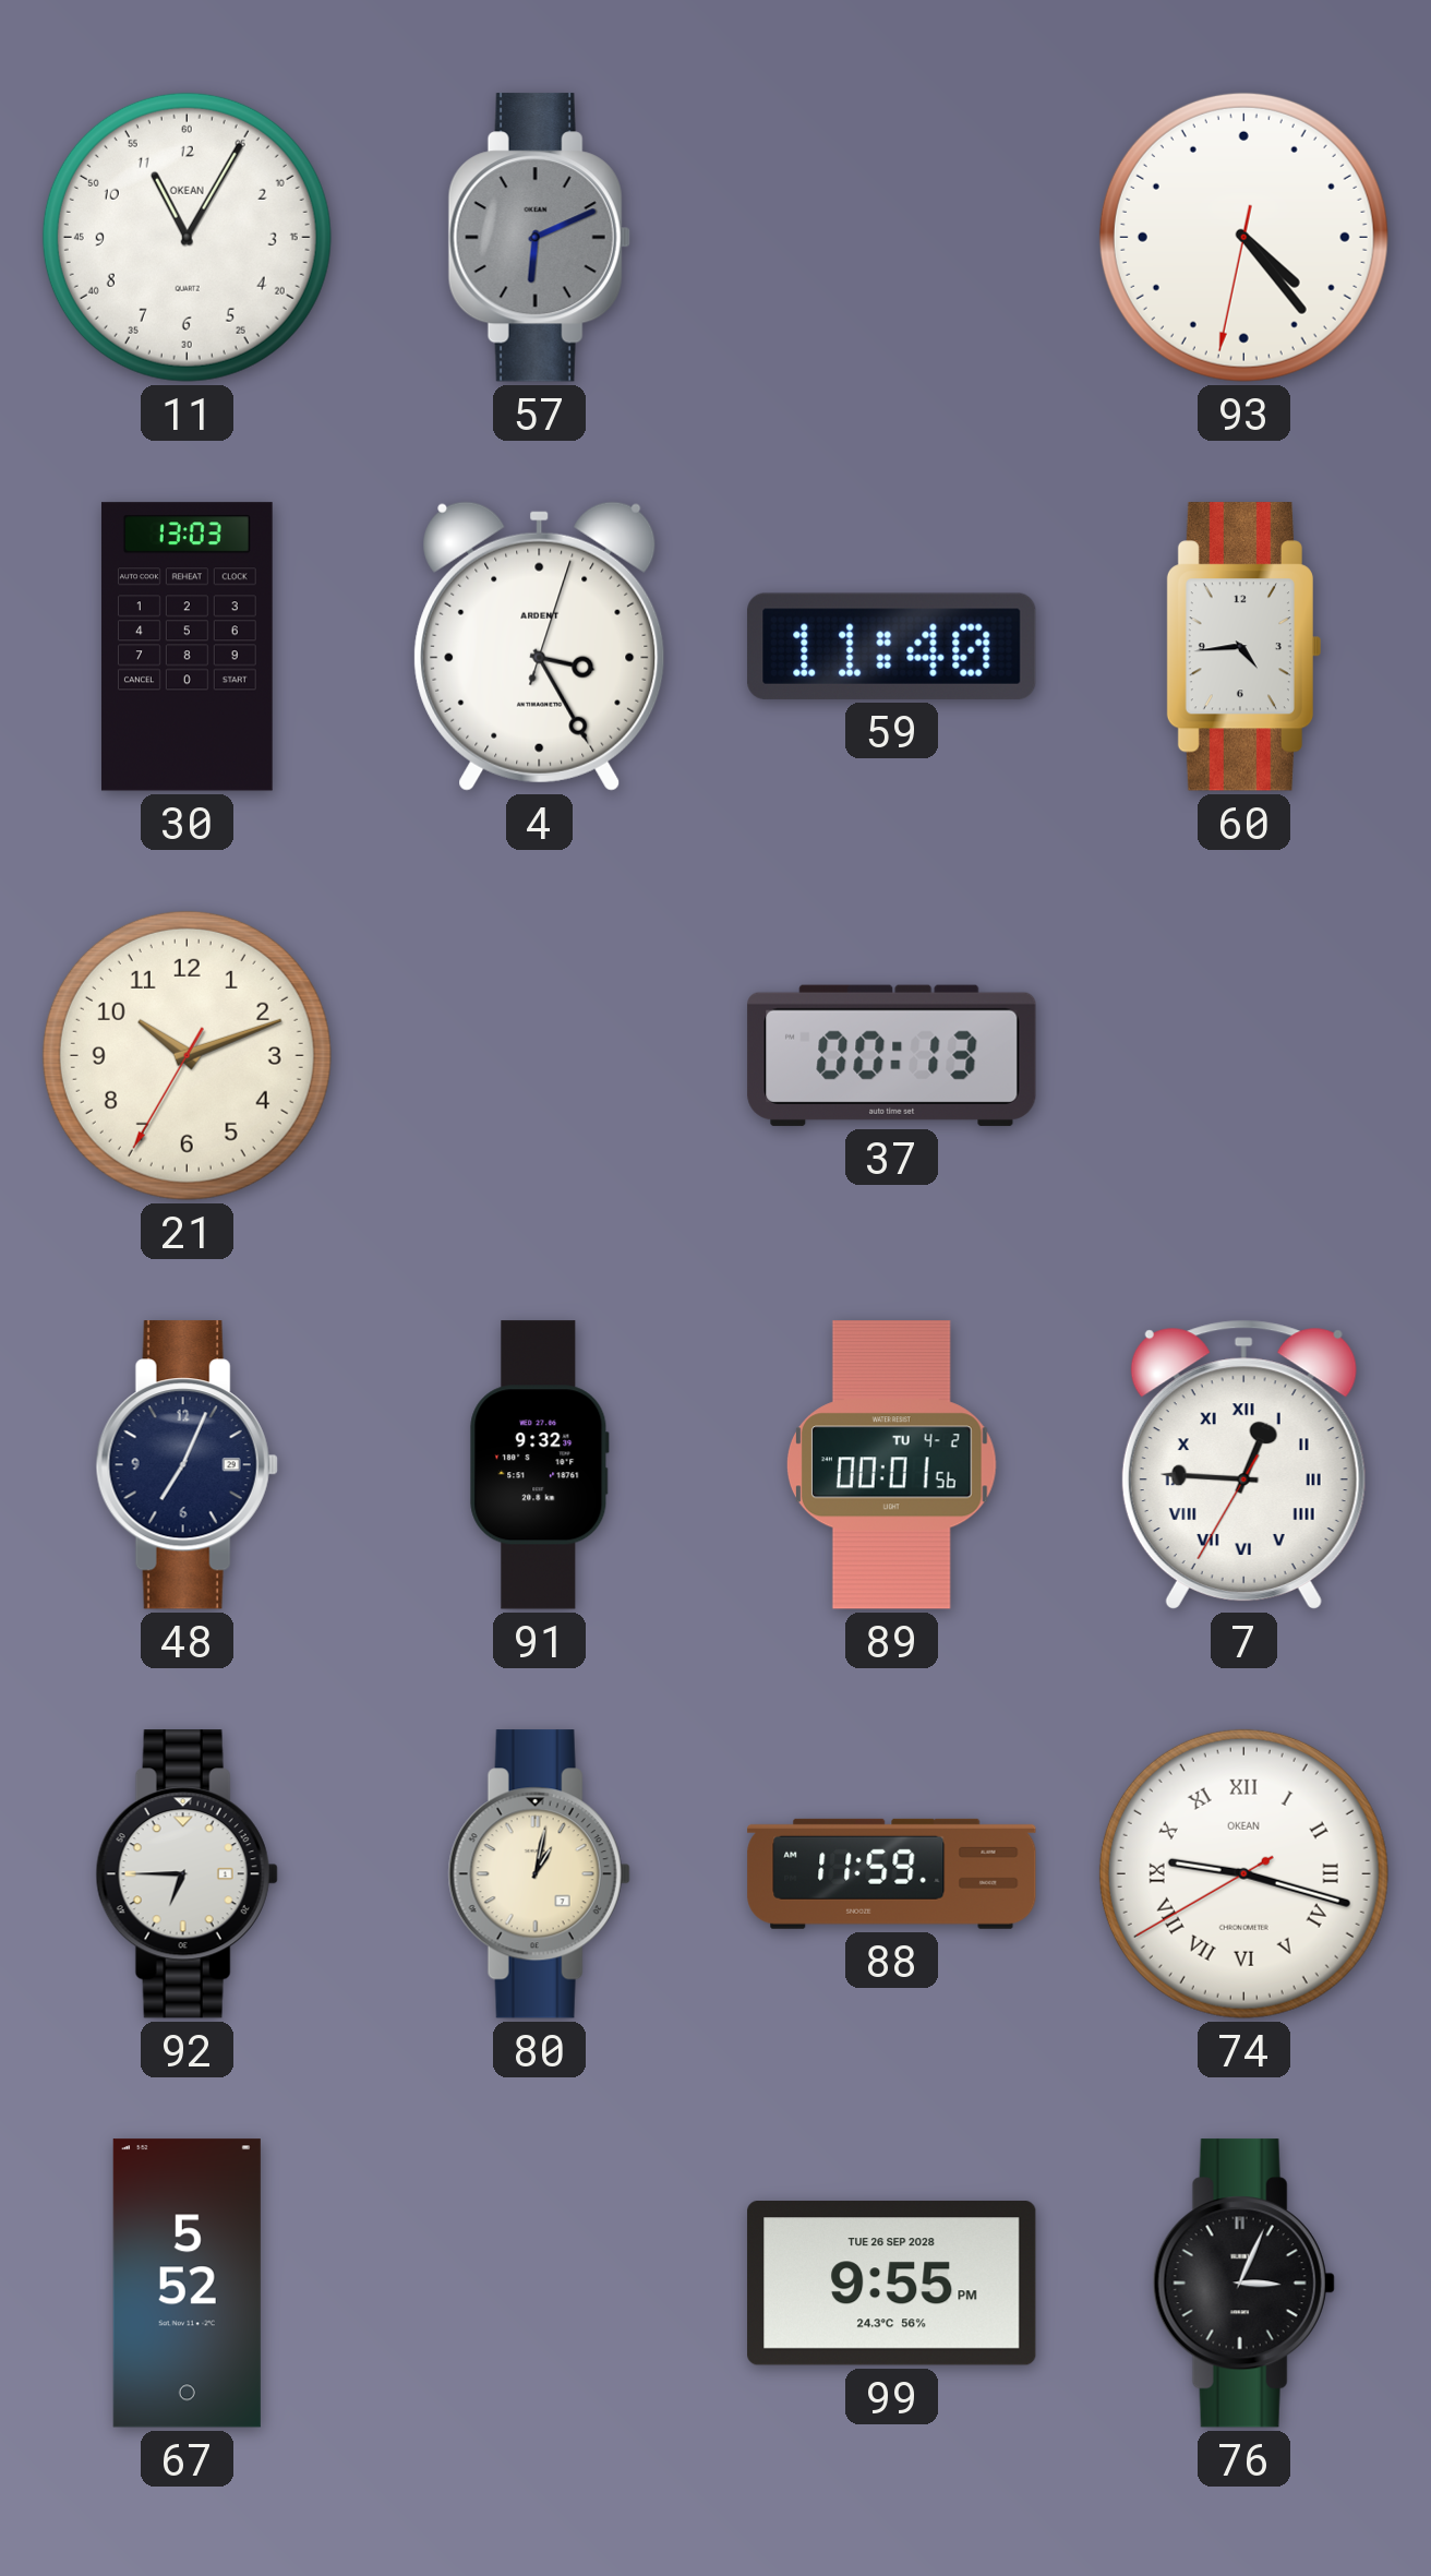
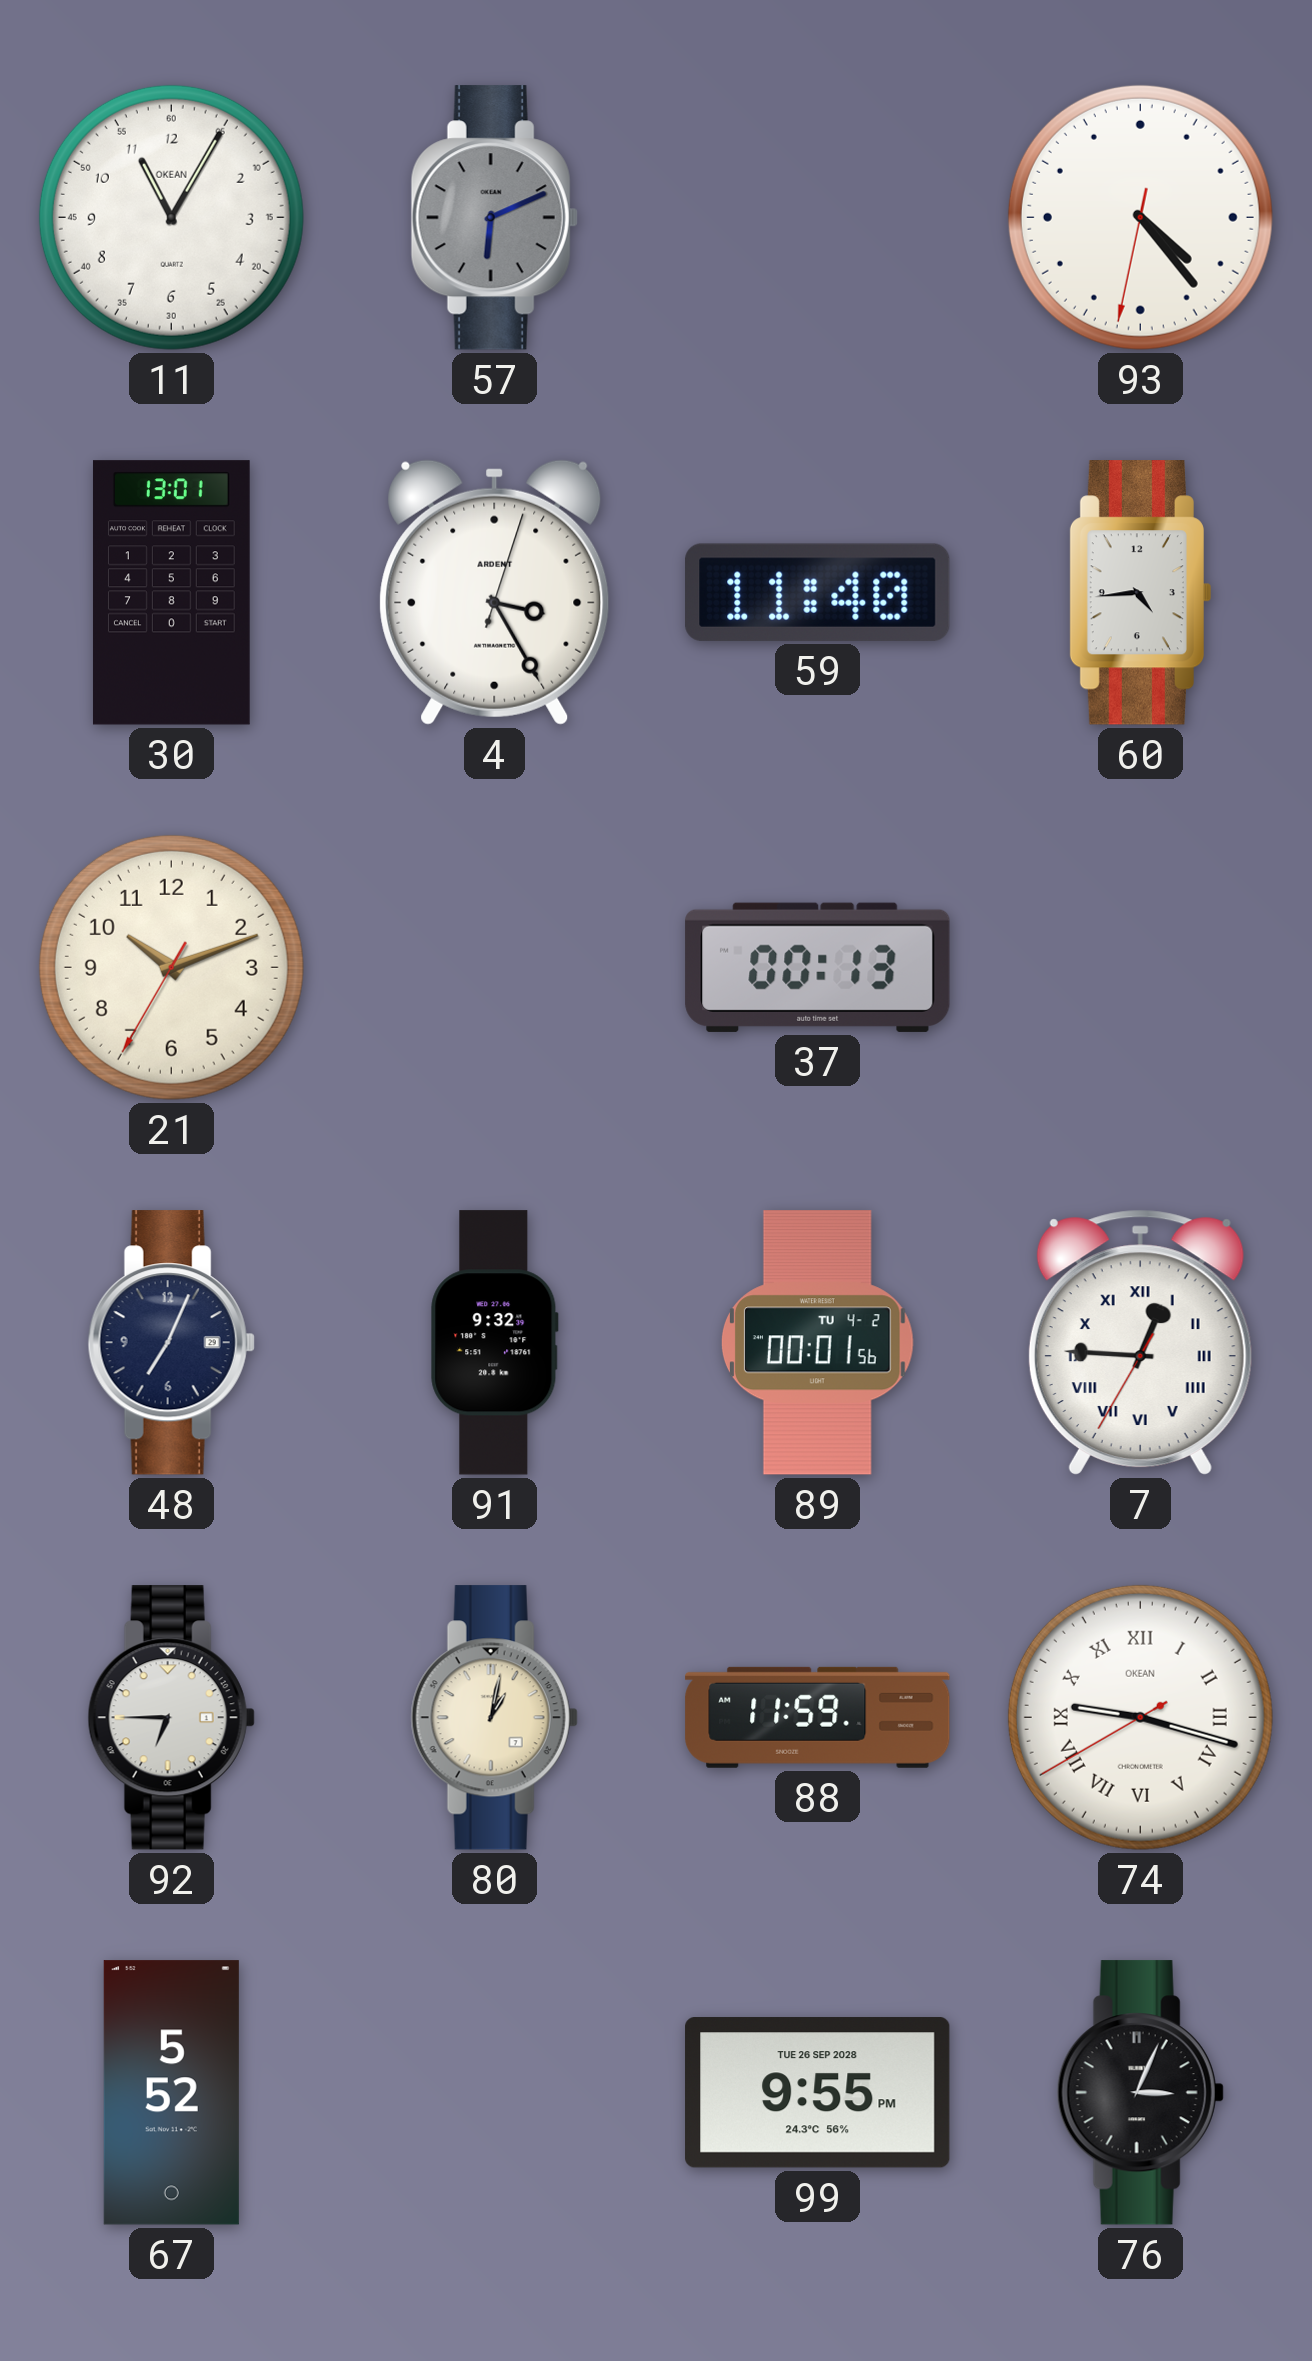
30: 13:03 -> 13:01 (171, 593)
